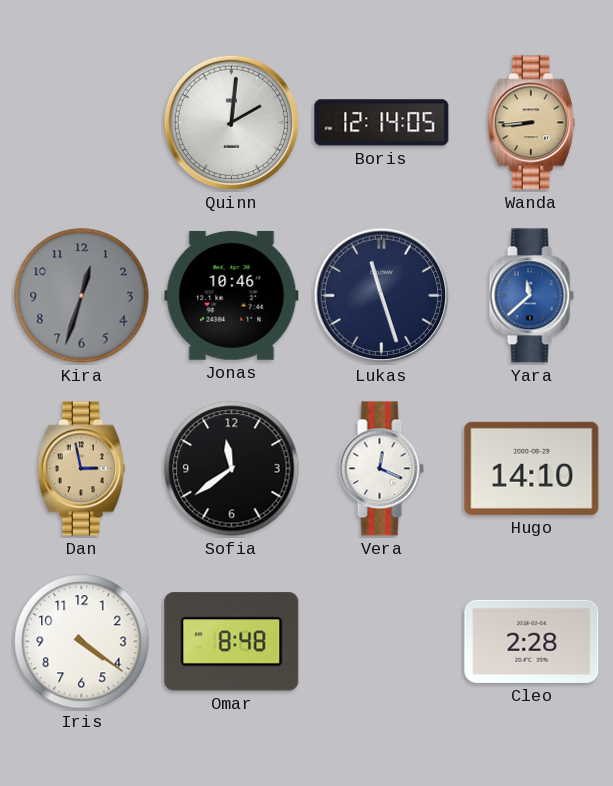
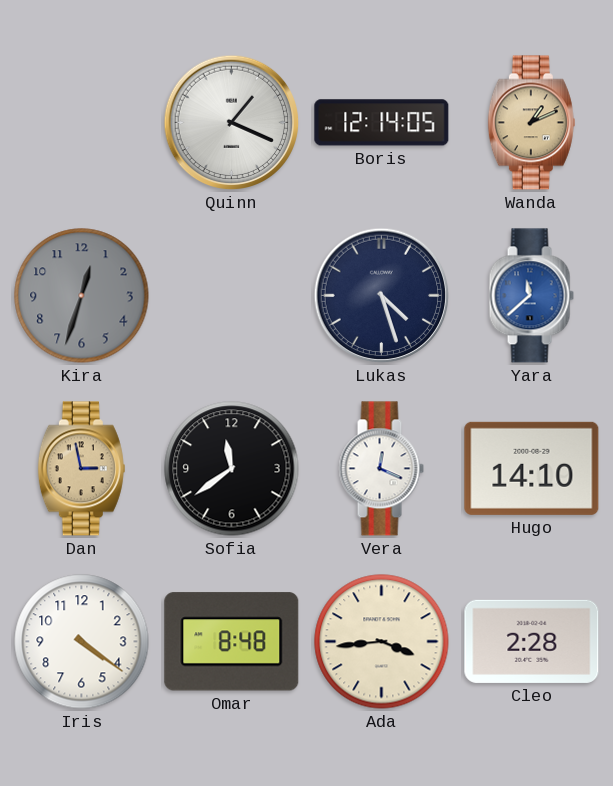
Quinn: 2:01 -> 1:19 (232, 123)
Wanda: 8:44 -> 1:11 (531, 123)
Jonas: 10:46 -> none (232, 295)
Lukas: 11:27 -> 4:27 (382, 296)
Ada: none -> 3:44 (382, 642)
